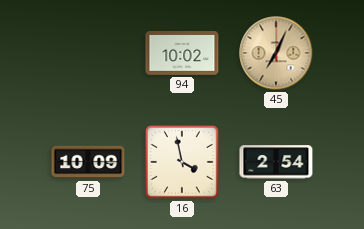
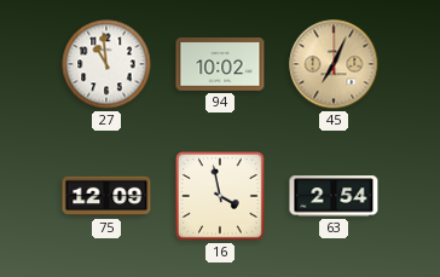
27: none -> 10:59 (106, 64)
75: 10:09 -> 12:09 (106, 196)
